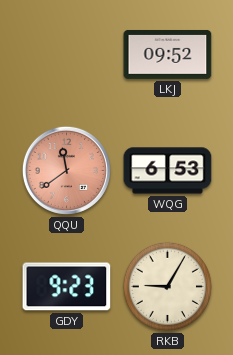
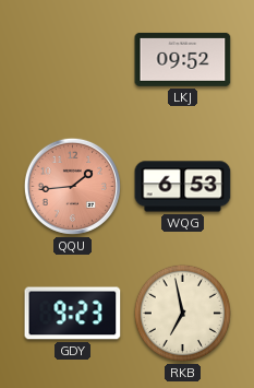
QQU: 11:39 -> 1:44 (72, 186)
RKB: 9:05 -> 6:58 (182, 313)
